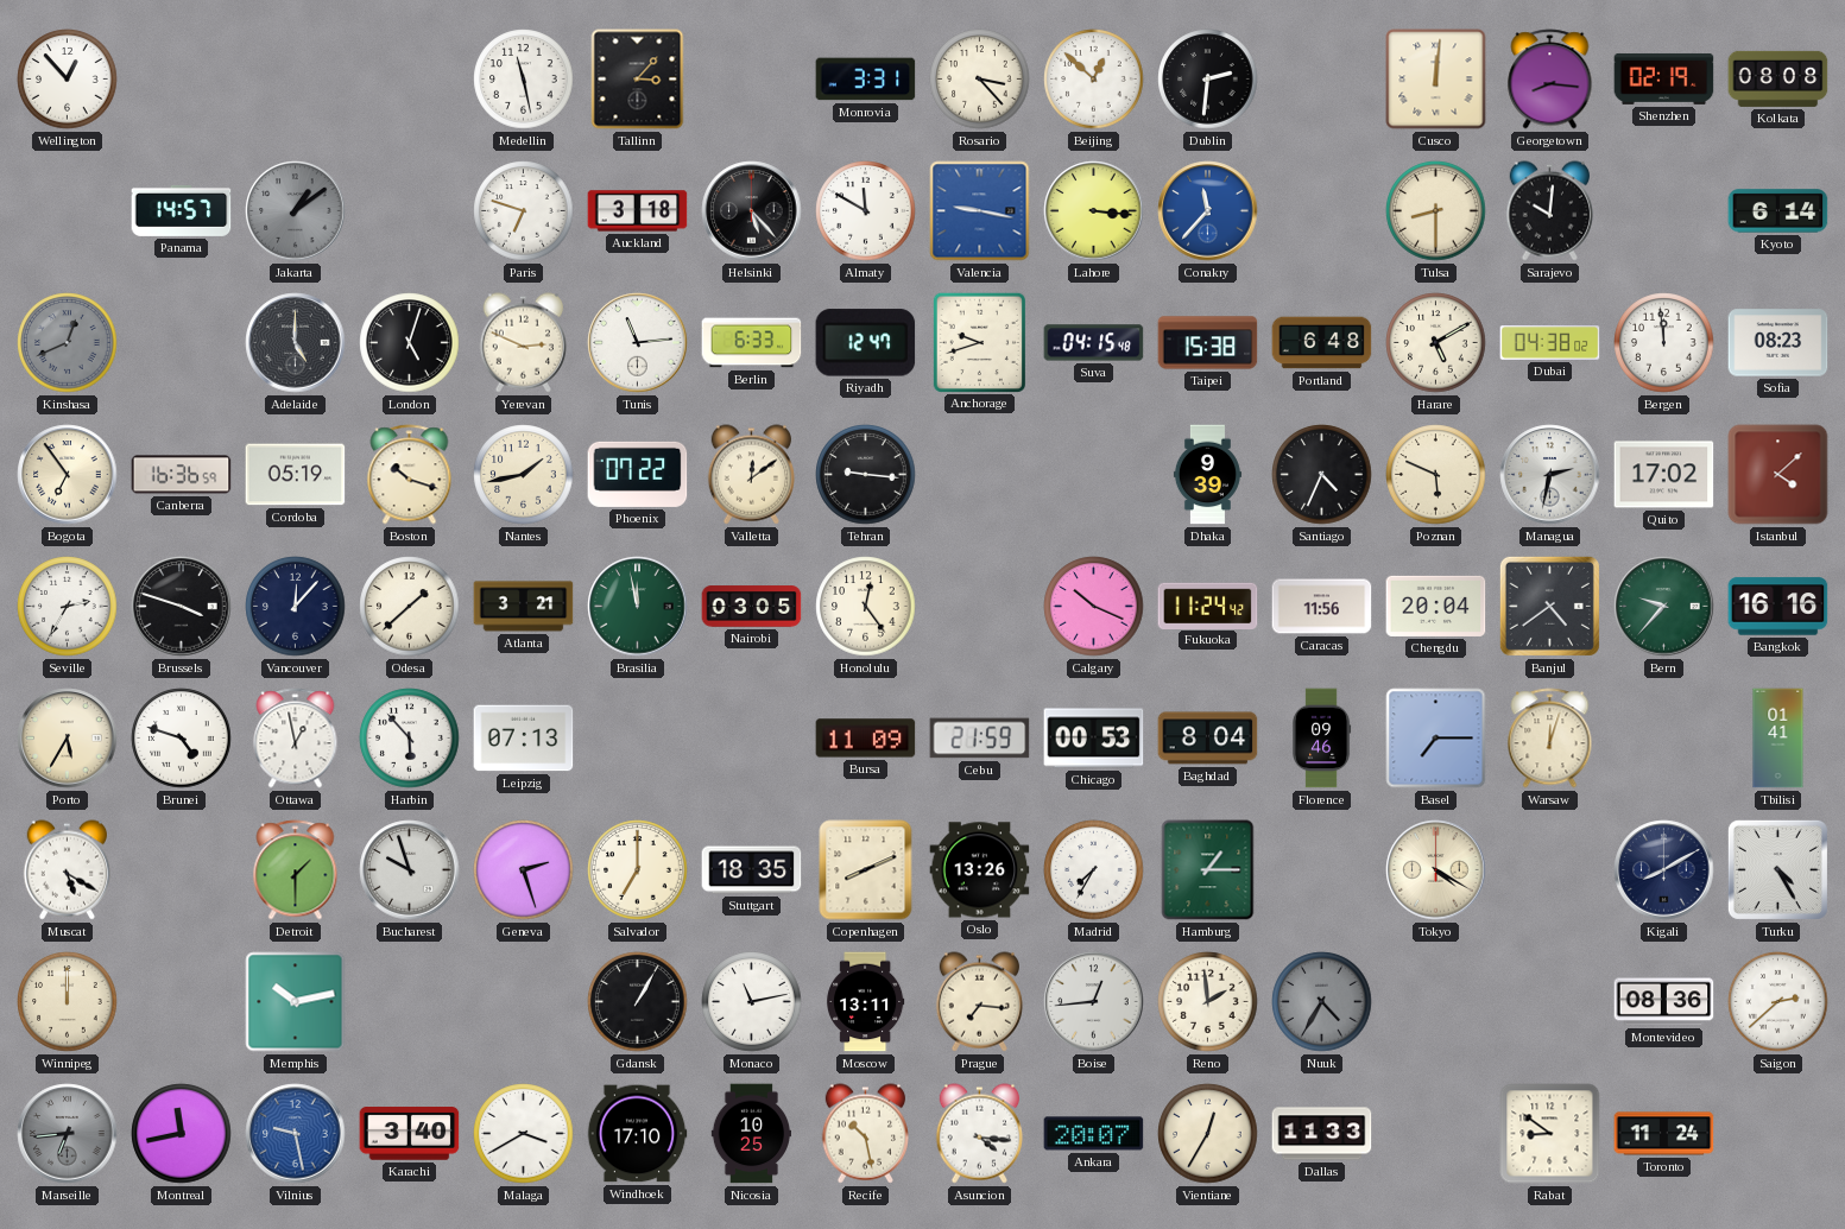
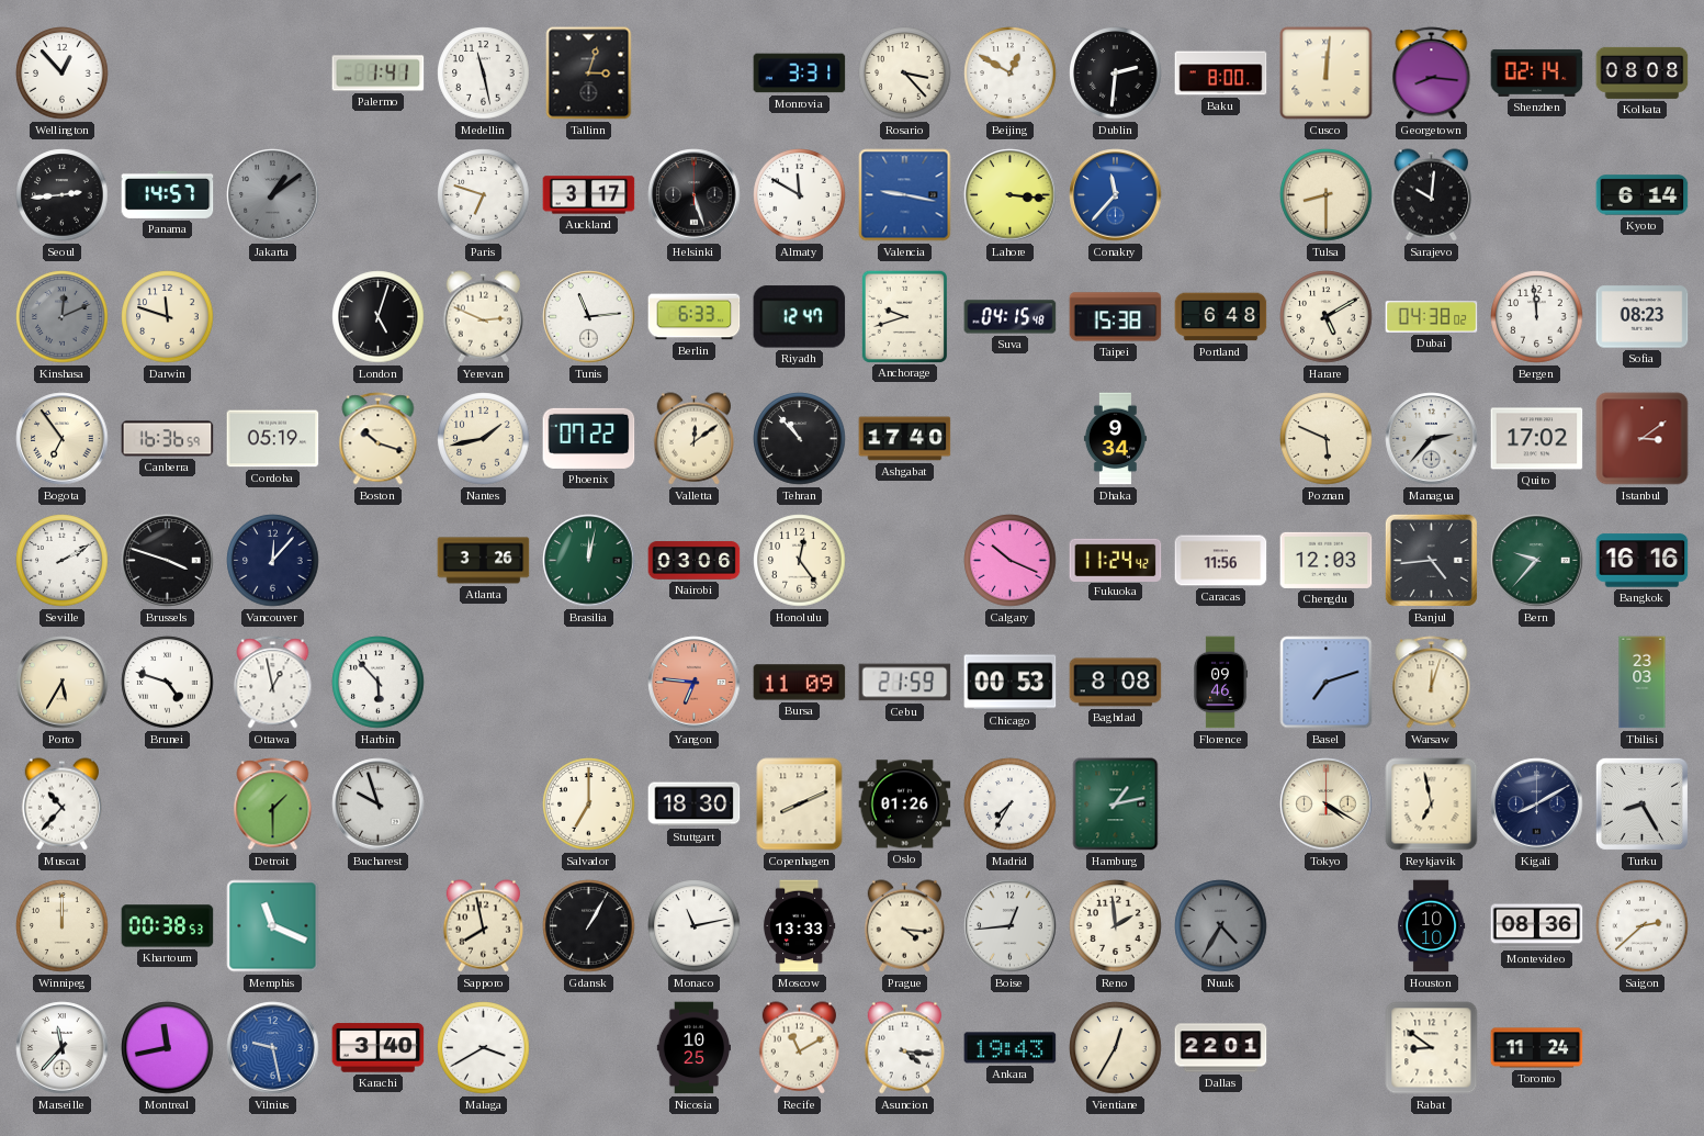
Palermo: none -> 1:41 (379, 74)
Tallinn: 3:07 -> 3:03 (589, 74)
Beijing: 12:52 -> 12:50 (1011, 74)
Baku: none -> 8:00 (1221, 74)
Shenzhen: 02:19 -> 02:14 (1537, 72)
Seoul: none -> 2:44 (63, 195)
Auckland: 3:18 -> 3:17 (589, 195)
Helsinki: 5:23 -> 5:27 (695, 195)
Kinshasa: 12:41 -> 12:11 (63, 317)
Darwin: none -> 11:48 (168, 317)
Adelaide: 5:00 -> none (296, 343)
Tehran: 9:16 -> 10:53 (800, 439)
Ashgabat: none -> 17:40 (905, 439)
Dhaka: 9:39 -> 9:34 (1115, 439)
Santiago: 4:34 -> none (1322, 475)
Managua: 2:32 -> 2:37 (1432, 439)
Istanbul: 4:08 -> 3:09 (1643, 439)
Seville: 2:35 -> 2:10 (63, 561)
Odesa: 1:38 -> none (410, 607)
Atlanta: 3:21 -> 3:26 (484, 561)
Brasilia: 11:58 -> 12:02 (589, 561)
Nairobi: 03:05 -> 03:06 (695, 561)
Chengdu: 20:04 -> 12:03 (1327, 560)
Banjul: 4:39 -> 4:44 (1431, 560)
Leipzig: 07:13 -> none (524, 739)
Yangon: none -> 6:46 (695, 683)
Baghdad: 8:04 -> 8:08 (1116, 683)
Basel: 7:15 -> 7:12 (1327, 683)
Tbilisi: 01:41 -> 23:03 (1643, 683)
Muscat: 5:20 -> 10:37 (61, 805)
Geneva: 2:27 -> none (524, 870)
Stuttgart: 18:35 -> 18:30 (695, 805)
Oslo: 13:26 -> 01:26 (905, 805)
Hamburg: 1:15 -> 1:13 (1116, 805)
Reykjavik: none -> 6:58 (1432, 805)
Turku: 4:25 -> 8:25 (1641, 803)
Khartoum: none -> 00:38 (168, 926)
Memphis: 10:13 -> 11:19 (273, 926)
Sapporo: none -> 7:58 (483, 926)
Moscow: 13:11 -> 13:33 (800, 926)
Prague: 7:16 -> 4:16 (904, 926)
Houston: none -> 10:10 (1432, 926)
Marseille: 6:44 -> 11:37 (63, 1048)
Marseille dial: grey -> white (63, 1048)
Windhoek: 17:10 -> none (637, 1134)
Recife: 10:28 -> 11:10 (799, 1048)
Ankara: 20:07 -> 19:43 (1011, 1048)
Dallas: 11:33 -> 22:01 (1221, 1048)
